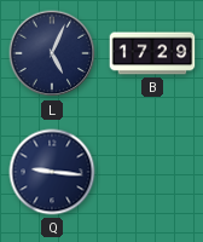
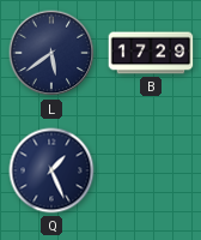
L: 5:04 -> 5:39 (51, 53)
Q: 9:16 -> 1:26 (51, 170)
